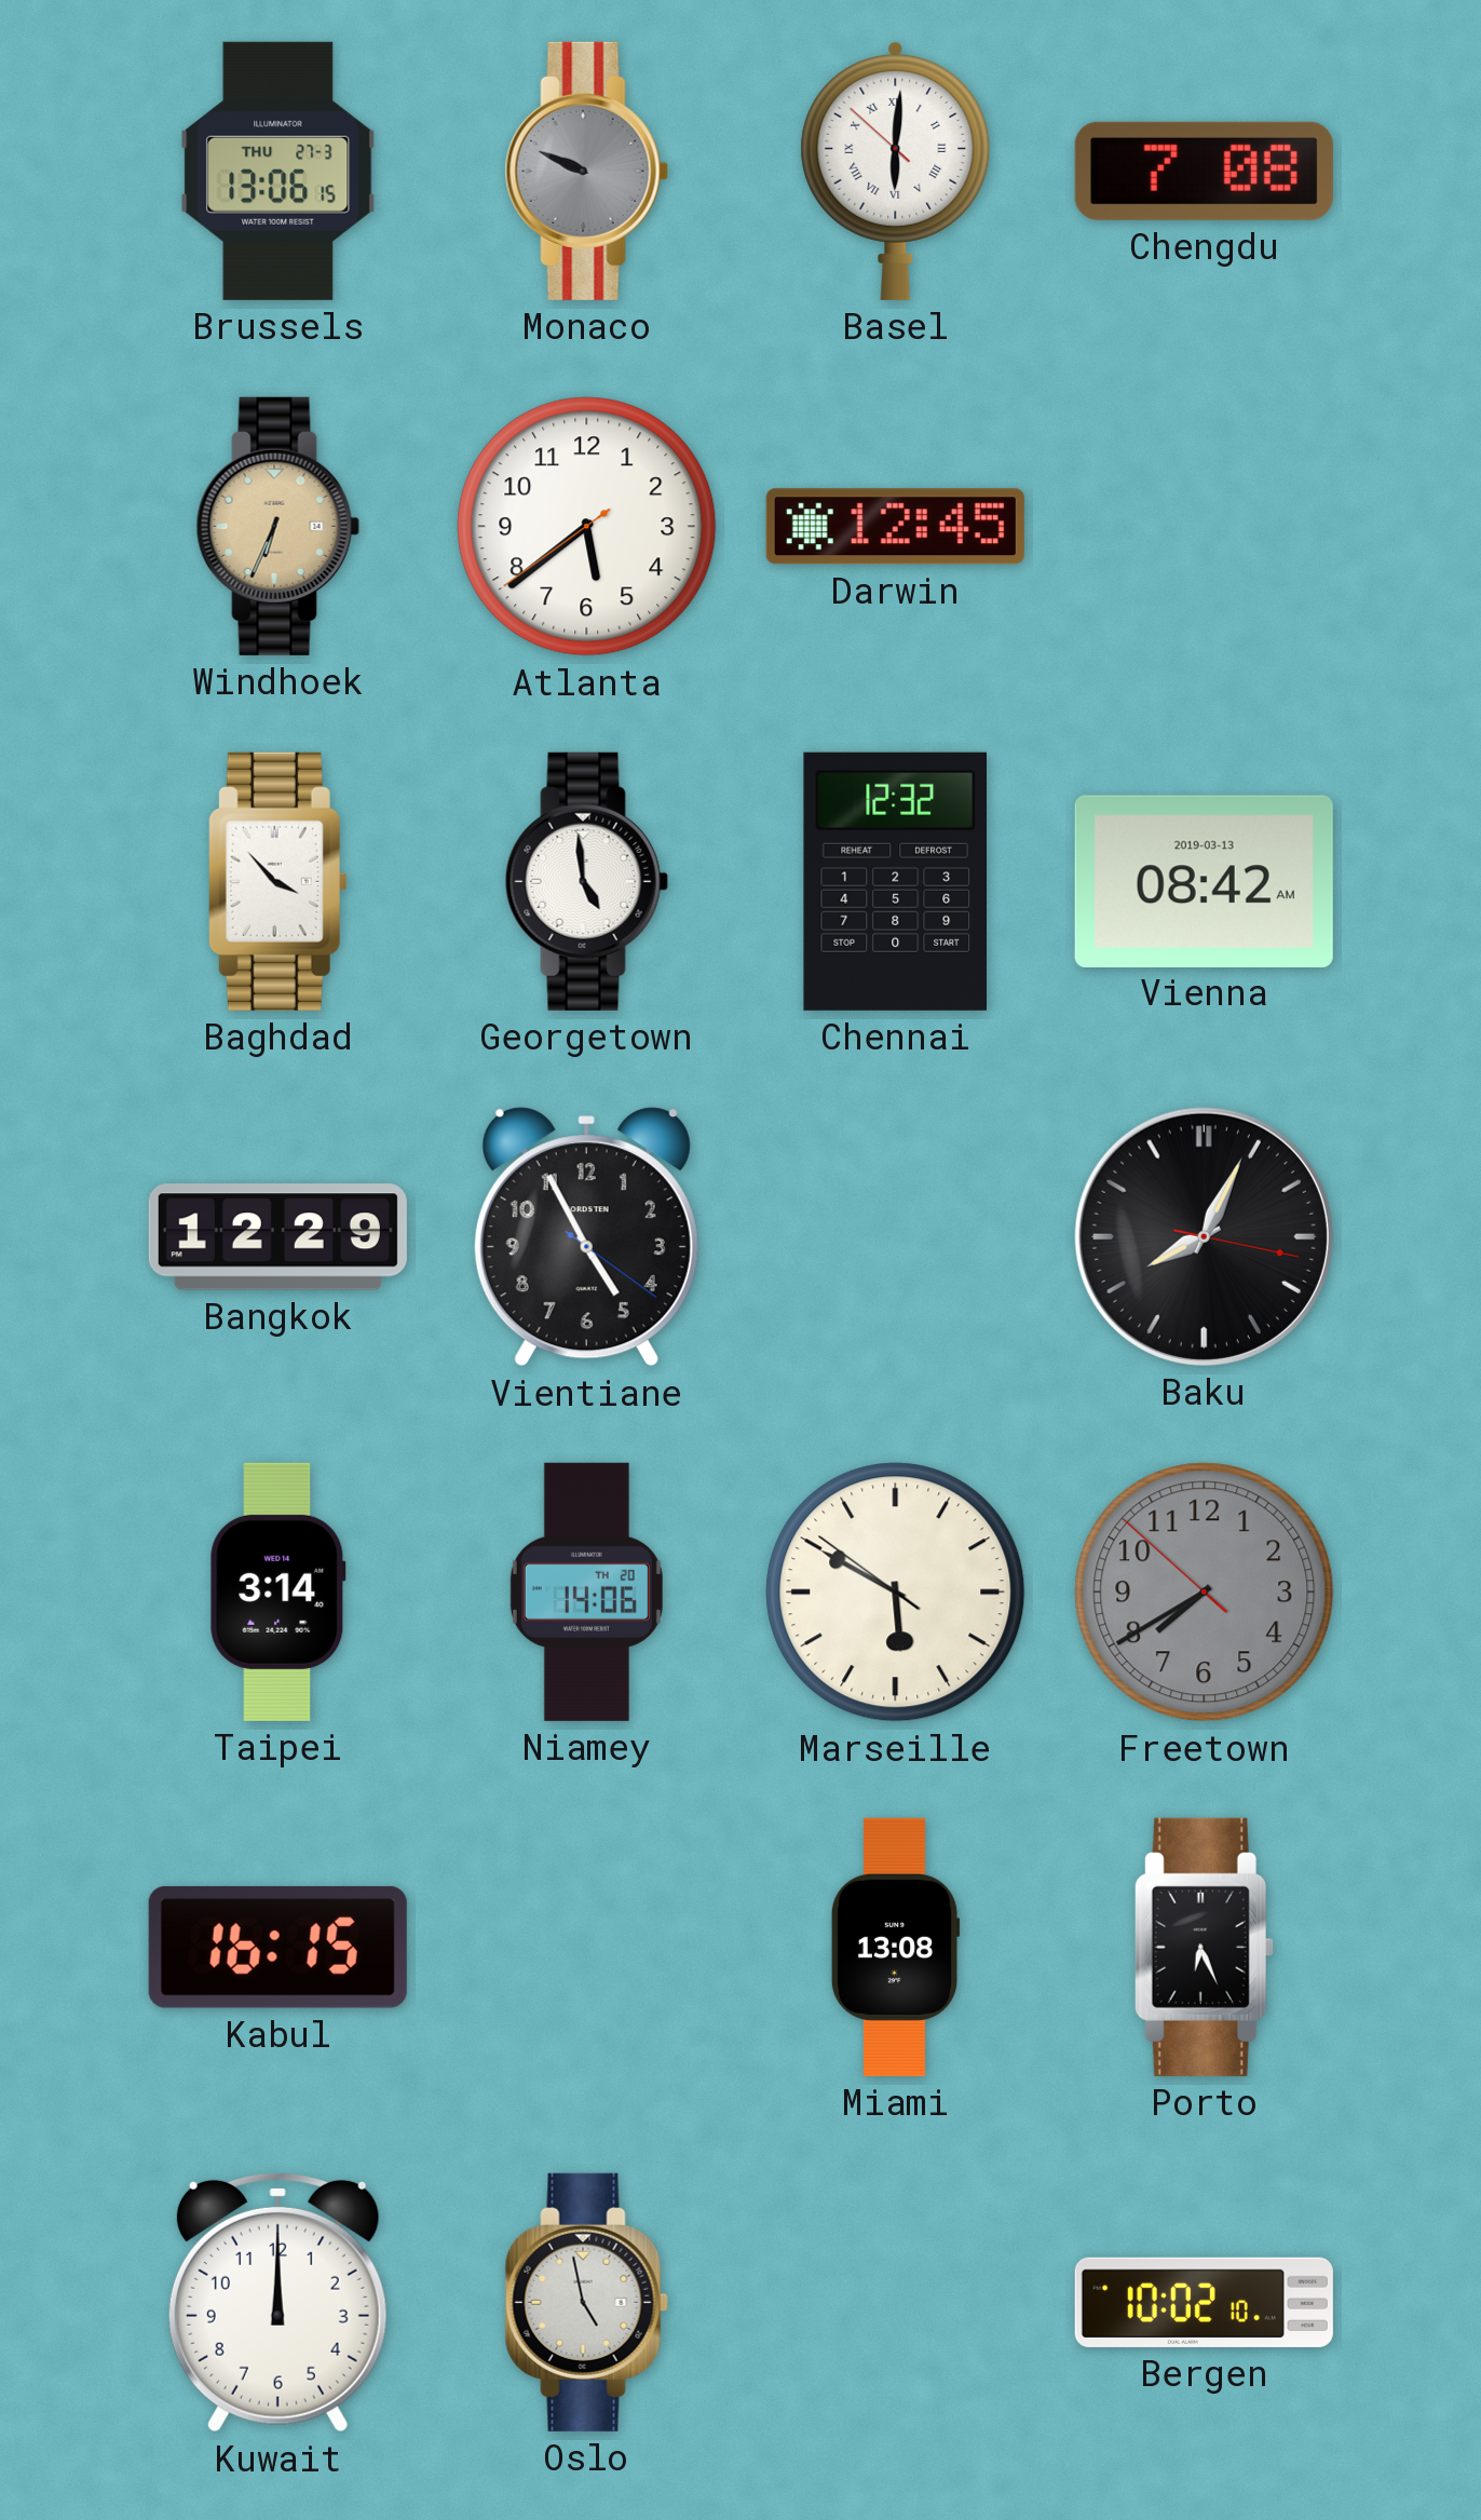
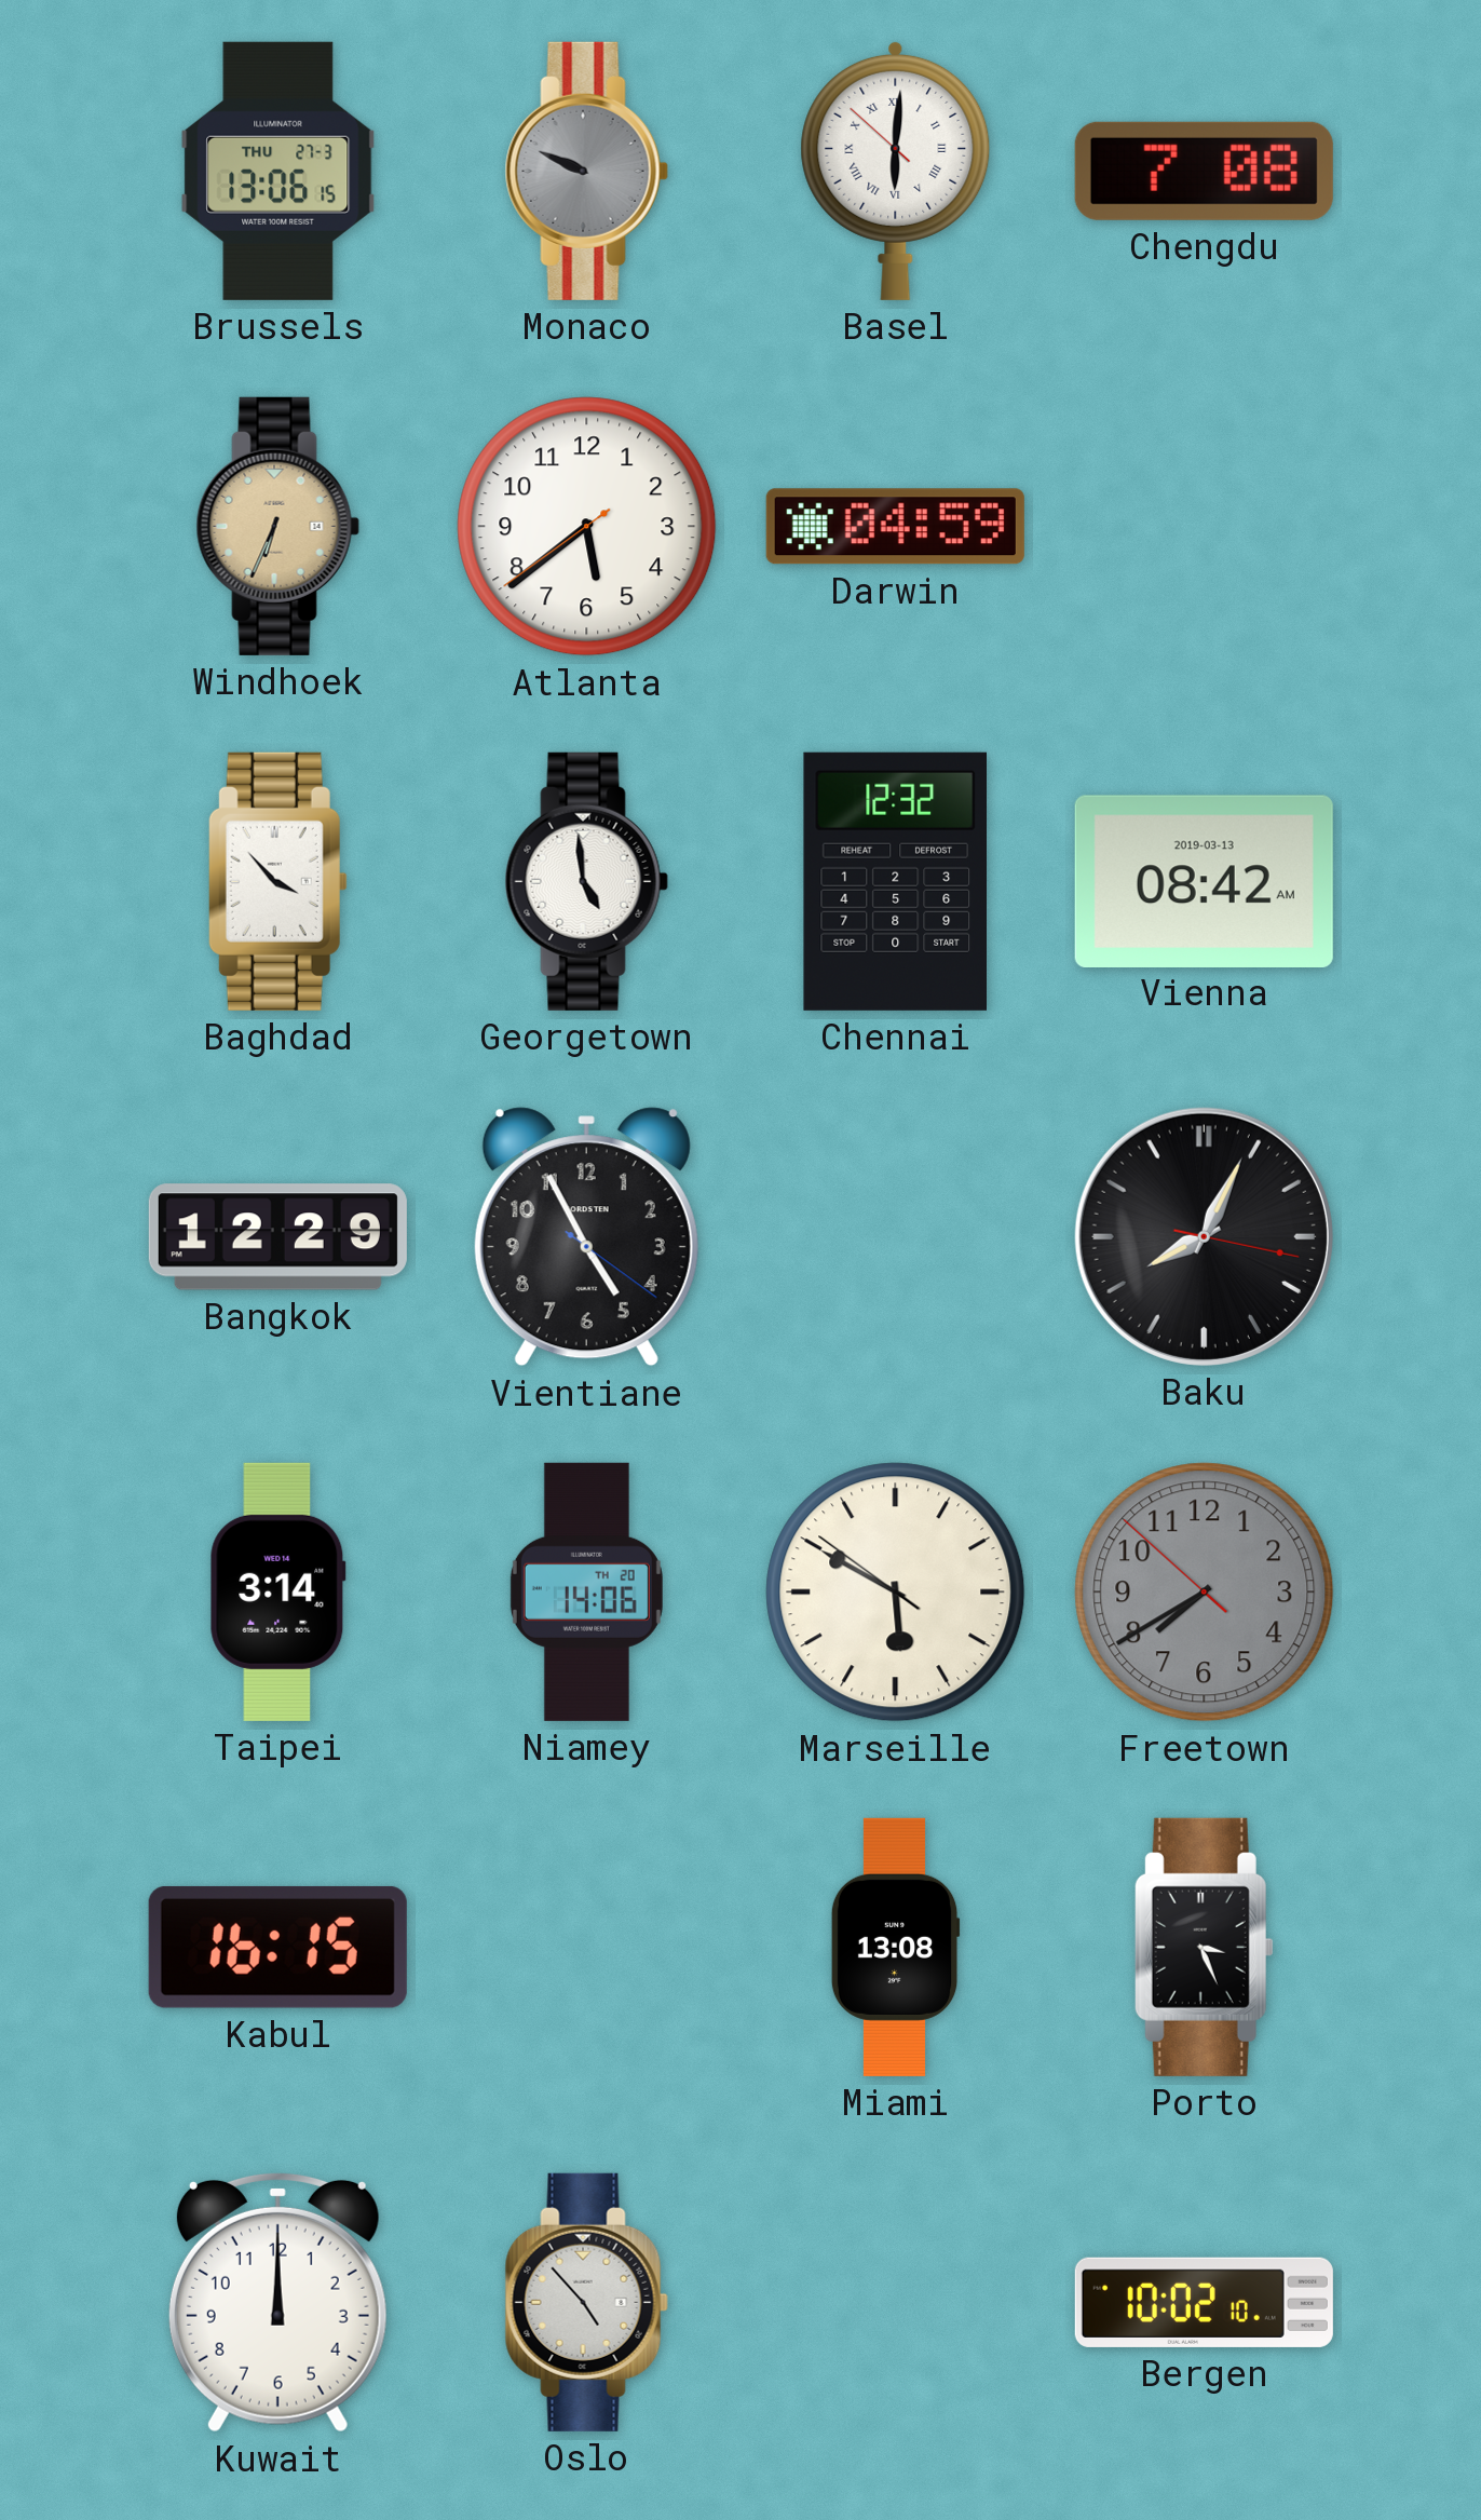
Darwin: 12:45 -> 04:59 (895, 527)
Porto: 6:26 -> 3:26 (1204, 1947)
Oslo: 4:58 -> 4:53 (586, 2302)
